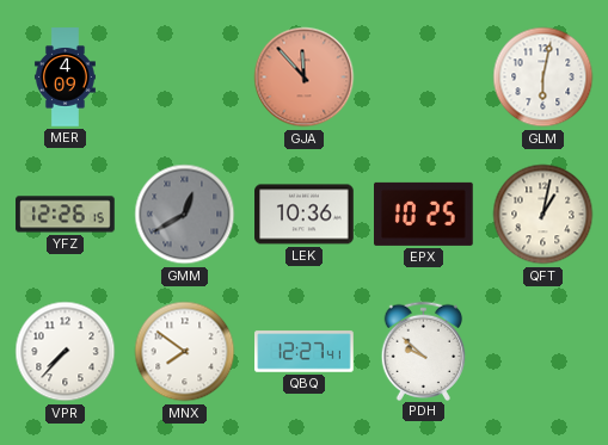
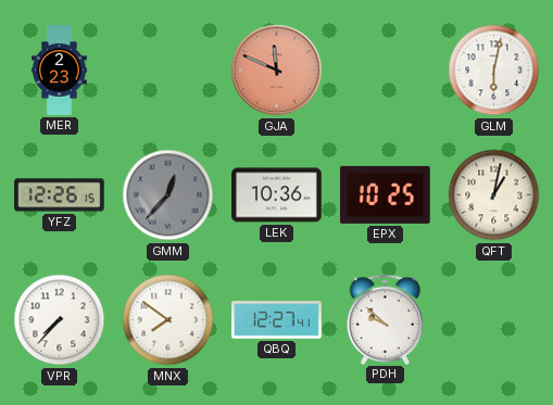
MER: 4:09 -> 2:23 (59, 71)
GJA: 11:53 -> 11:49 (277, 71)
GMM: 12:40 -> 12:37 (168, 195)
